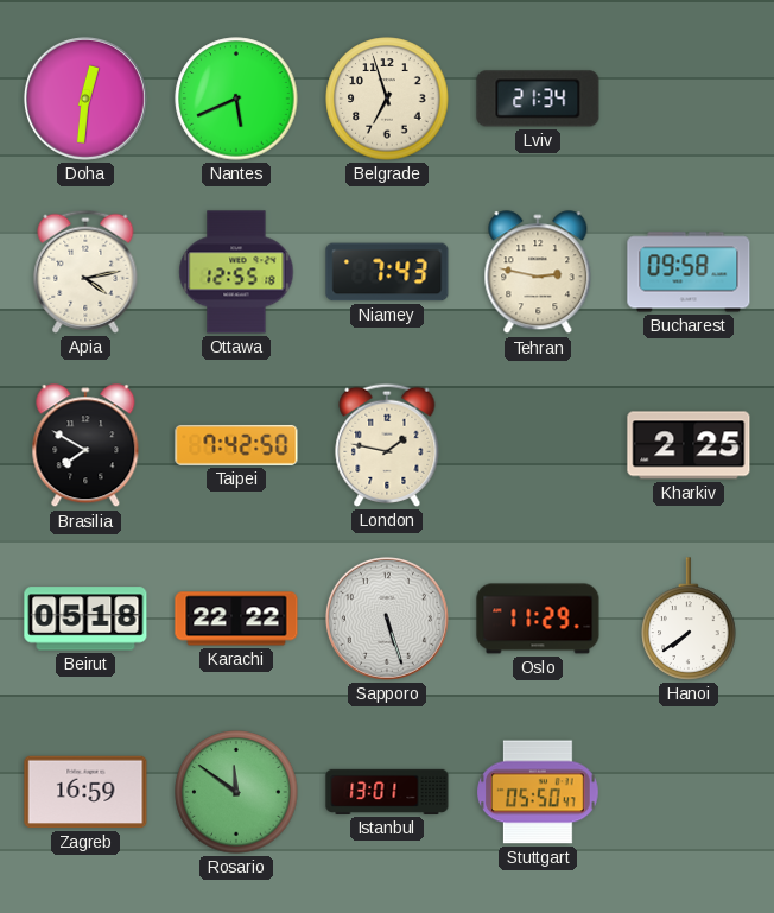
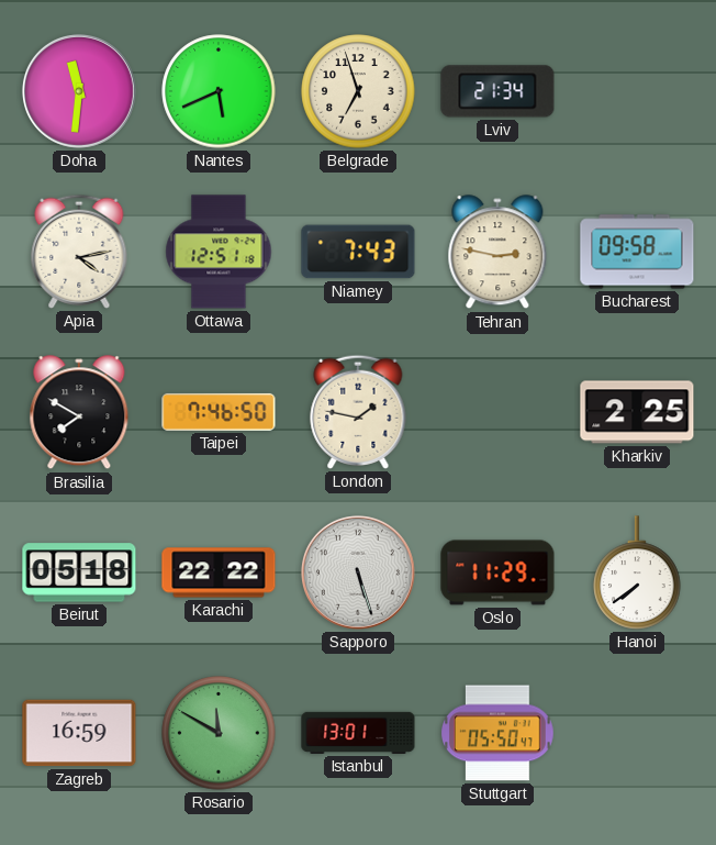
Doha: 12:31 -> 11:31 (79, 91)
Ottawa: 12:55 -> 12:51 (219, 252)
Taipei: 7:42 -> 7:46 (219, 412)
Rosario: 11:51 -> 11:50 (219, 733)
